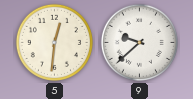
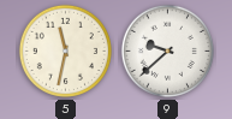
5: 12:31 -> 11:32 (65, 50)
